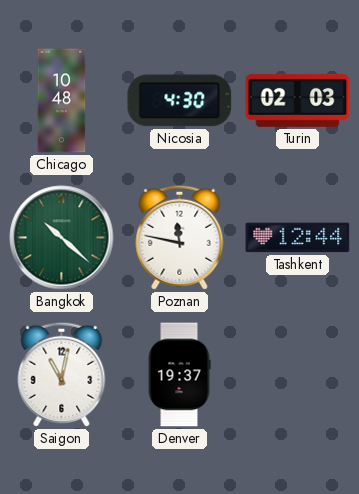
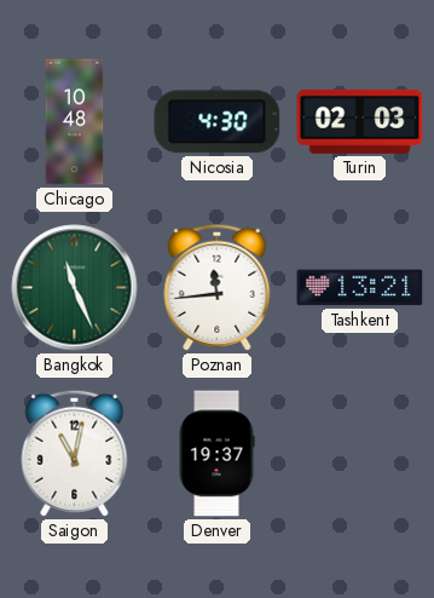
Bangkok: 10:22 -> 11:26 (75, 288)
Poznan: 11:47 -> 11:44 (218, 287)
Tashkent: 12:44 -> 13:21 (360, 288)
